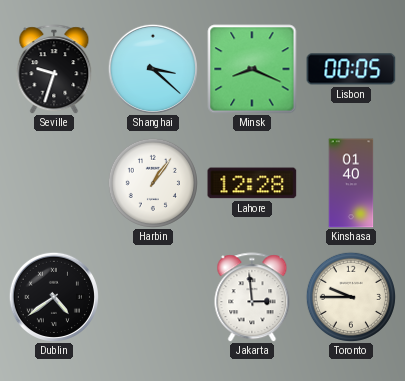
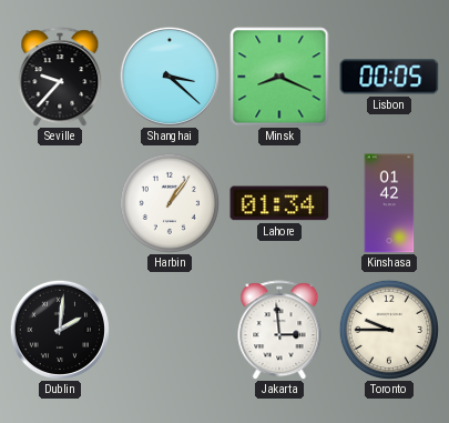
Seville: 9:33 -> 9:37 (60, 77)
Lahore: 12:28 -> 01:34 (279, 203)
Kinshasa: 01:40 -> 01:42 (389, 203)
Dublin: 4:39 -> 2:01 (60, 330)
